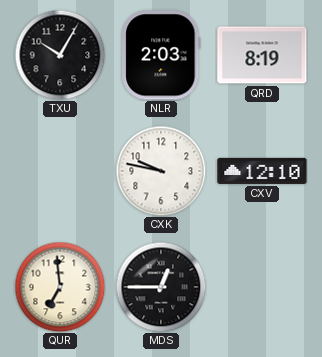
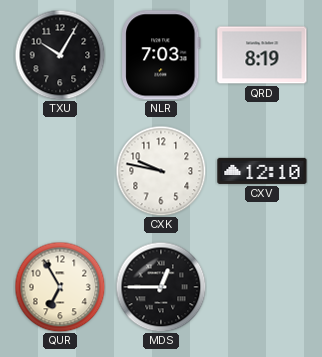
NLR: 2:03 -> 7:03 (161, 55)
QUR: 6:59 -> 6:55 (60, 287)
